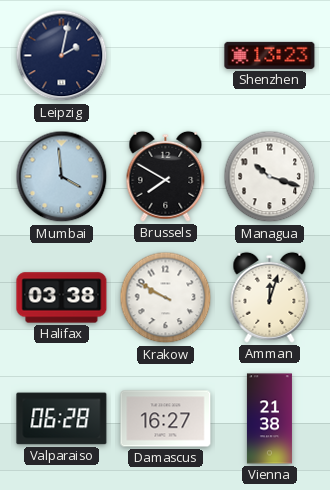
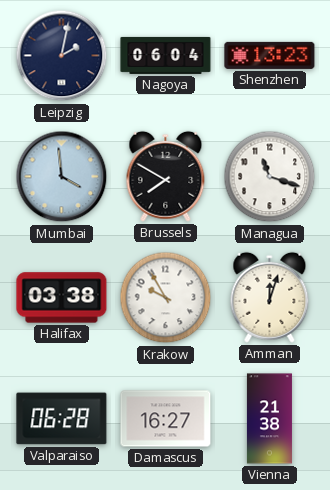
Nagoya: none -> 06:04 (166, 55)
Managua: 10:18 -> 11:18 (270, 177)
Krakow: 9:50 -> 9:55 (166, 298)
